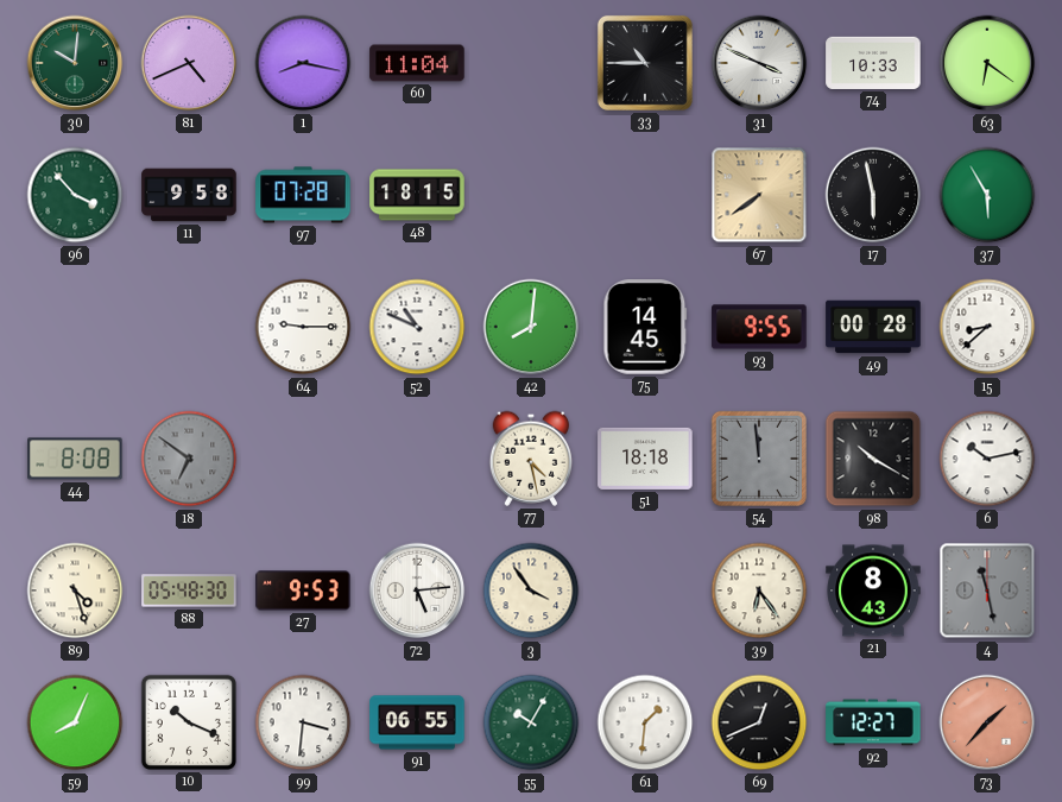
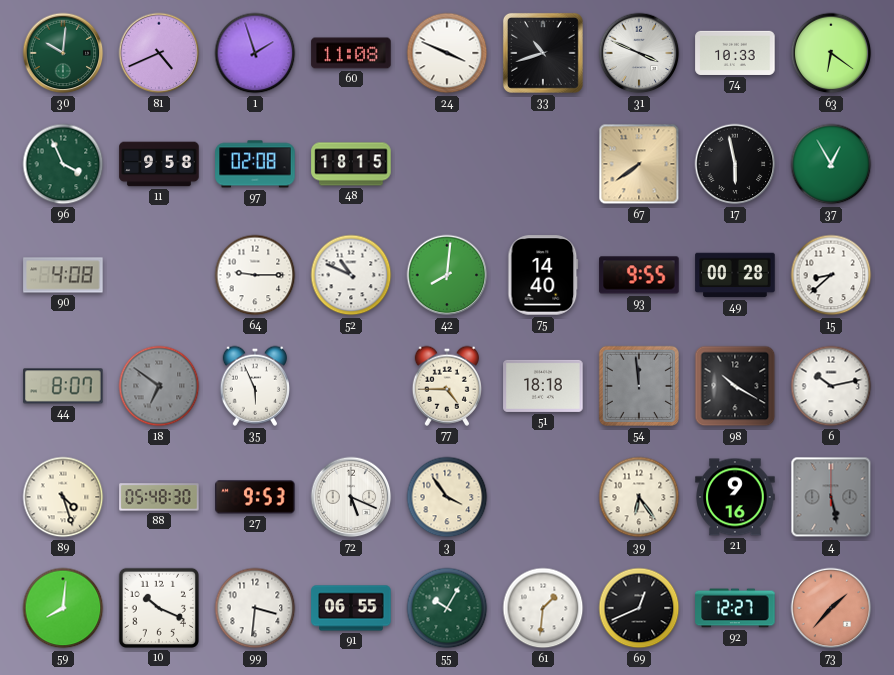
1: 8:17 -> 1:57 (255, 53)
60: 11:04 -> 11:08 (351, 53)
24: none -> 3:49 (447, 53)
33: 10:45 -> 10:42 (543, 53)
96: 3:53 -> 3:56 (63, 164)
97: 07:28 -> 02:08 (255, 164)
37: 5:55 -> 12:55 (831, 164)
90: none -> 4:08 (63, 275)
75: 14:45 -> 14:40 (543, 275)
44: 8:08 -> 8:07 (63, 386)
35: none -> 5:56 (254, 386)
77: 4:28 -> 4:45 (446, 386)
72: 5:14 -> 5:19 (351, 497)
21: 8:43 -> 9:16 (735, 497)
4: 11:28 -> 5:28 (831, 497)
59: 8:04 -> 8:01 (63, 608)
